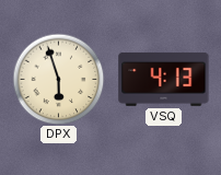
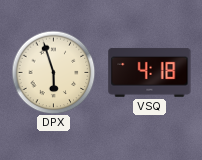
VSQ: 4:13 -> 4:18 (150, 72)
